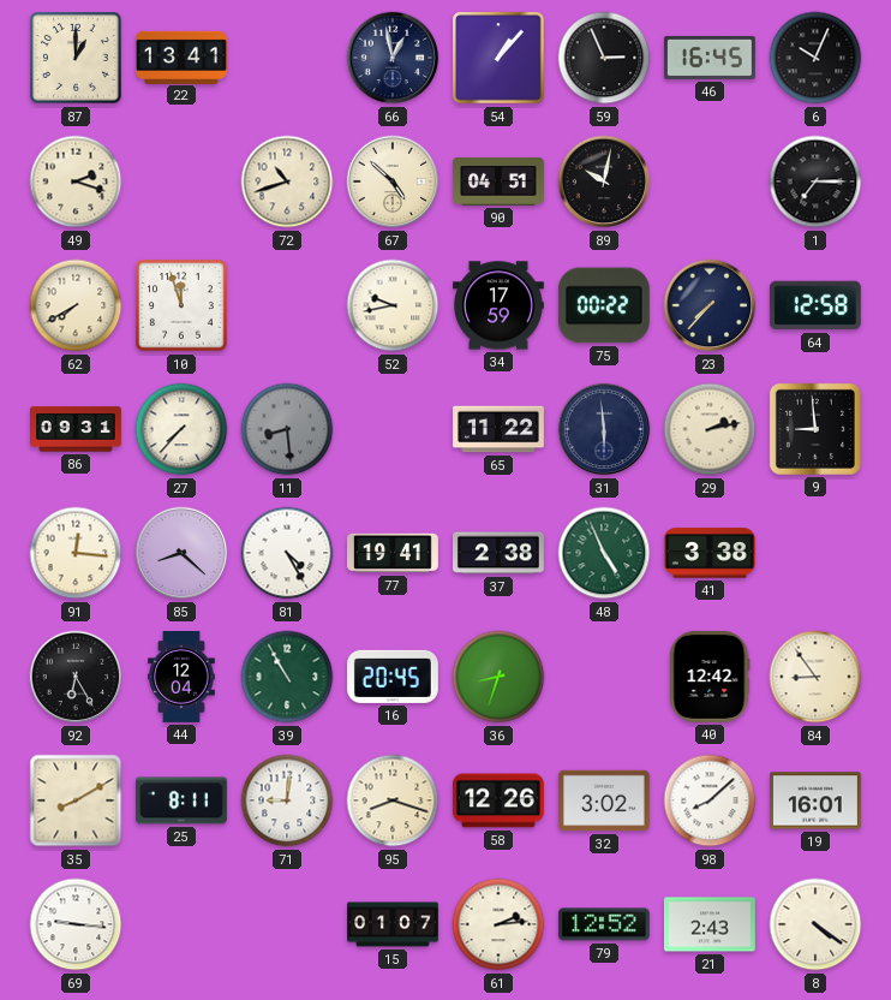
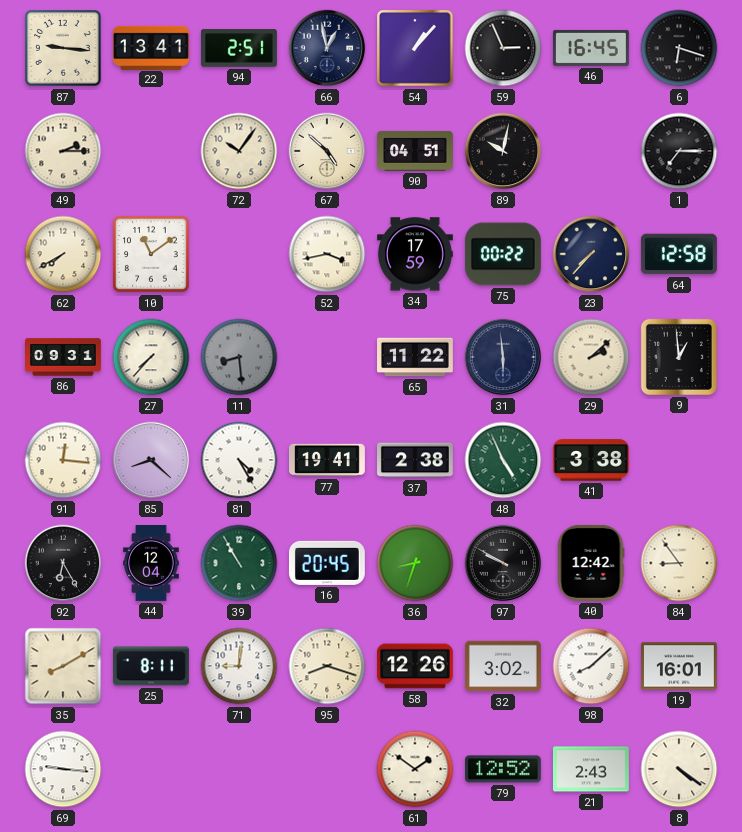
87: 1:00 -> 9:16 (63, 48)
94: none -> 2:51 (239, 48)
6: 10:04 -> 6:18 (679, 48)
49: 2:18 -> 2:15 (63, 151)
72: 10:42 -> 10:06 (239, 151)
10: 11:57 -> 11:09 (151, 254)
52: 9:43 -> 3:43 (327, 254)
29: 2:13 -> 2:08 (591, 357)
9: 8:59 -> 12:59 (679, 357)
97: none -> 9:50 (503, 563)
15: 01:07 -> none (394, 924)
61: 2:14 -> 1:51 (415, 769)
